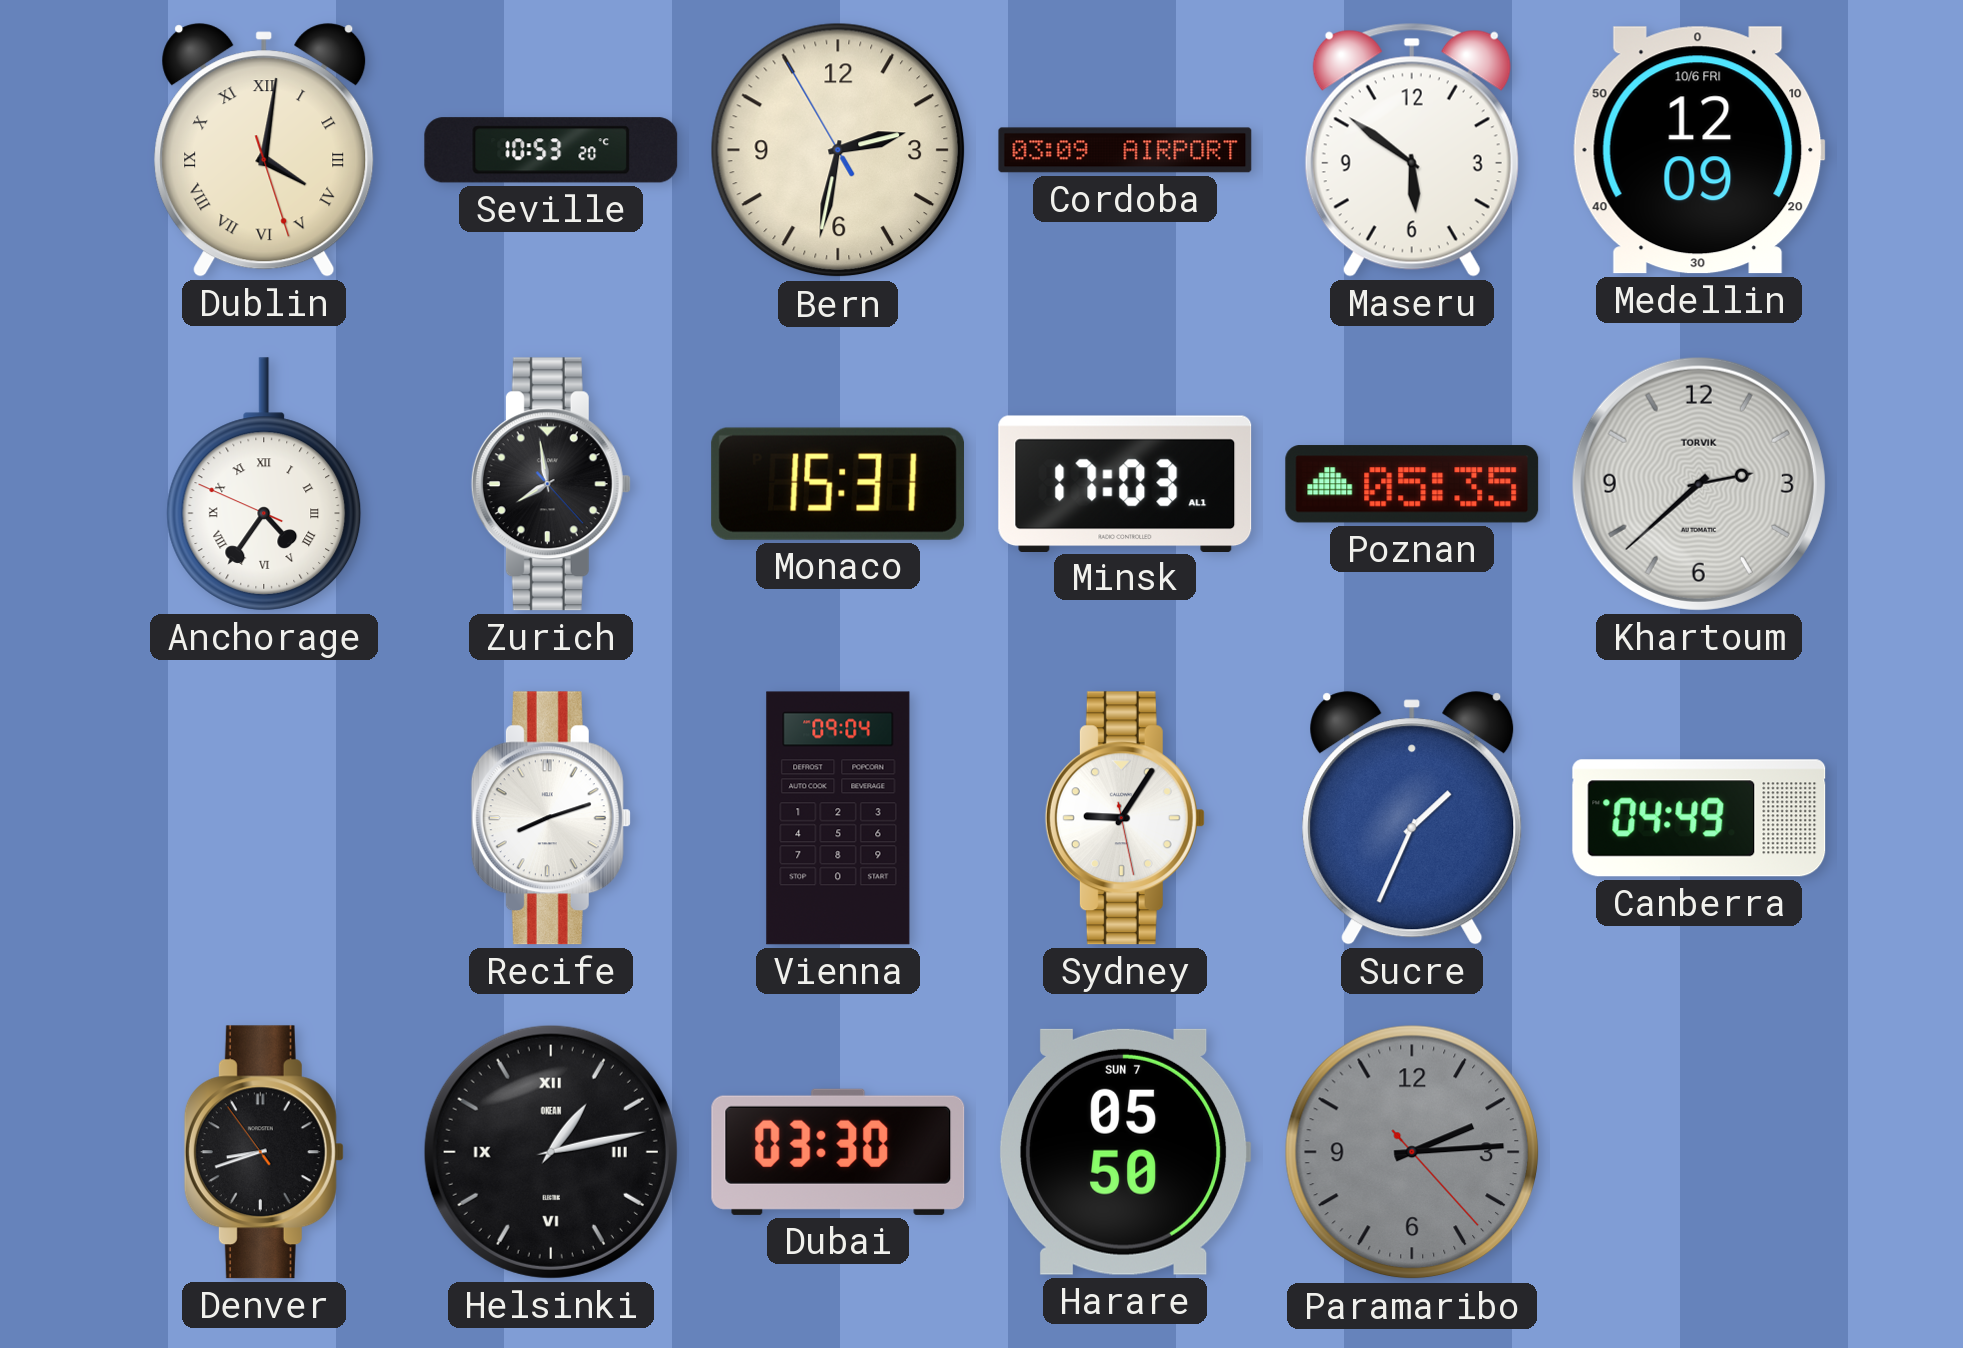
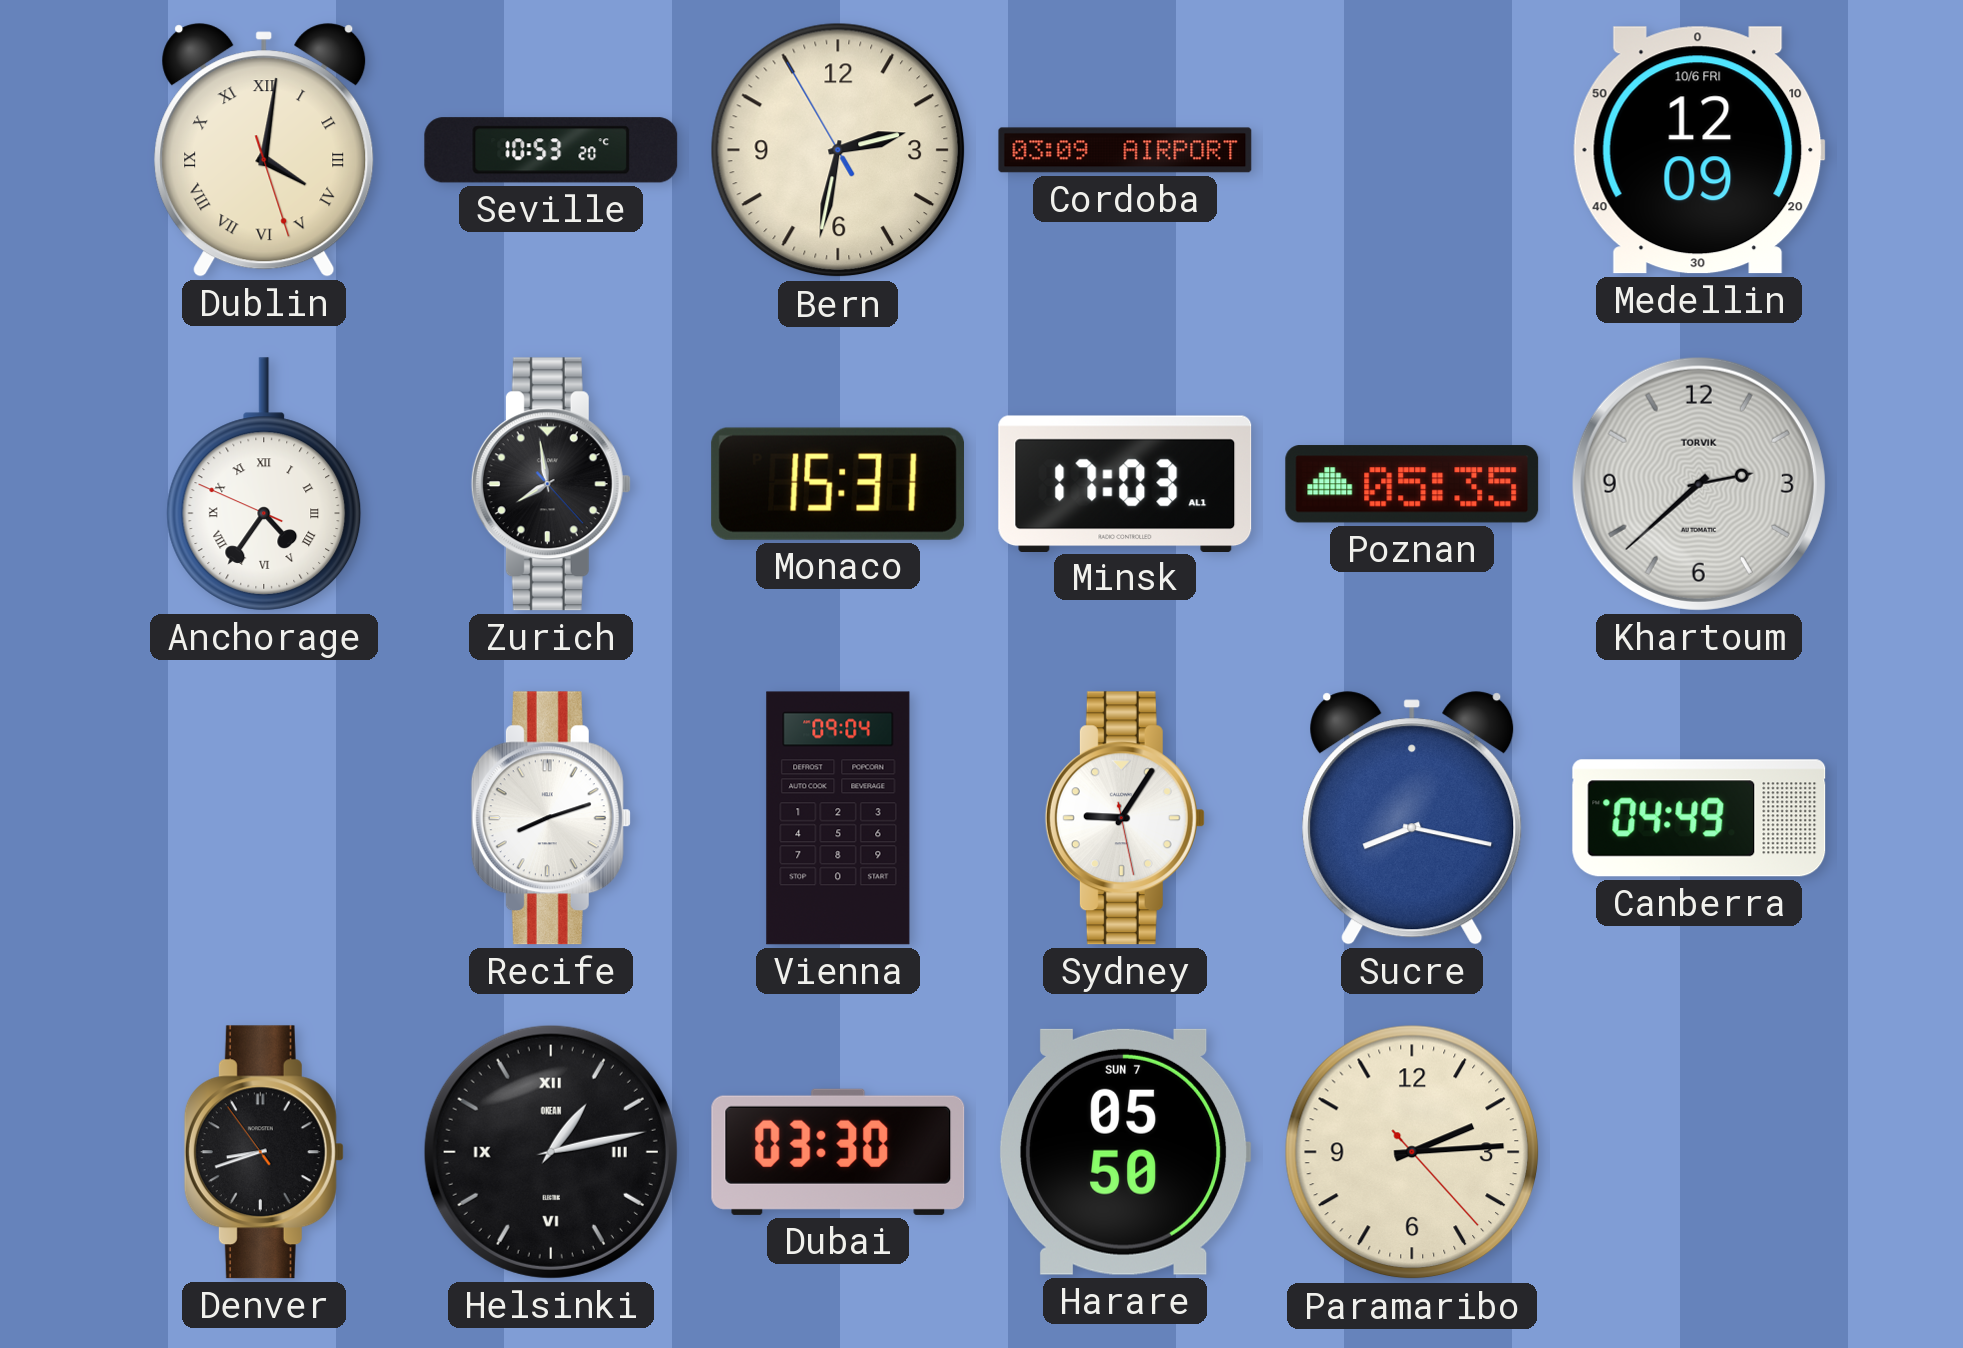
Maseru: 5:51 -> none (1412, 150)
Sucre: 1:34 -> 8:17 (1412, 818)
Paramaribo dial: grey -> cream (1412, 1152)
